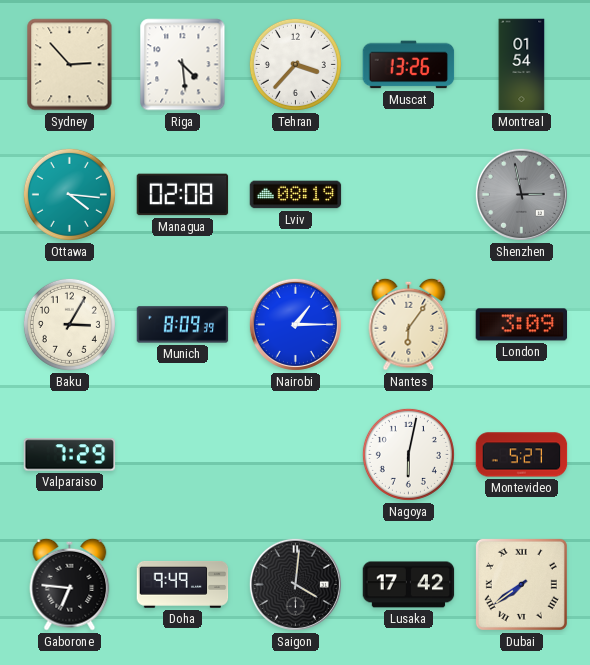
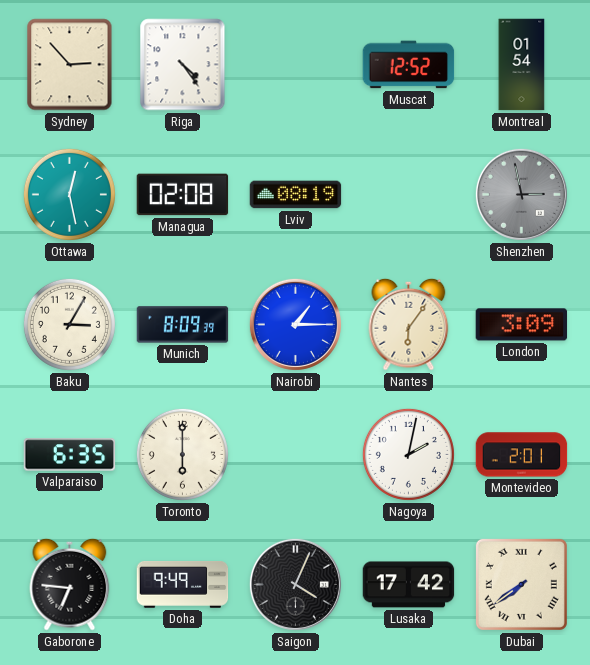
Riga: 4:29 -> 4:24 (183, 65)
Tehran: 3:37 -> none (295, 64)
Muscat: 13:26 -> 12:52 (409, 65)
Ottawa: 4:16 -> 12:28 (69, 194)
Valparaiso: 7:29 -> 6:35 (70, 455)
Toronto: none -> 6:00 (182, 454)
Nagoya: 6:02 -> 2:02 (408, 454)
Montevideo: 5:27 -> 2:01 (522, 455)
Saigon: 4:01 -> 4:04 (295, 584)
